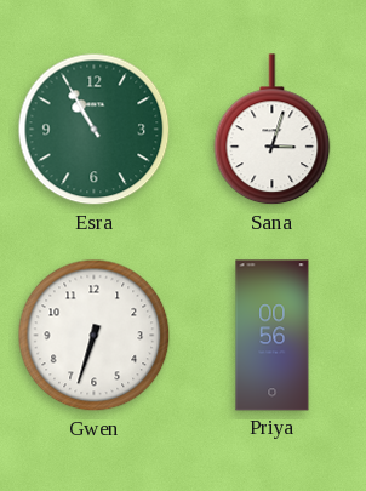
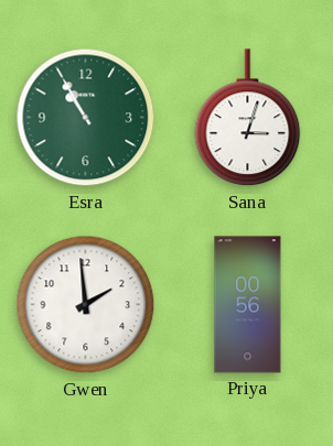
Gwen: 6:33 -> 1:59 (86, 305)
